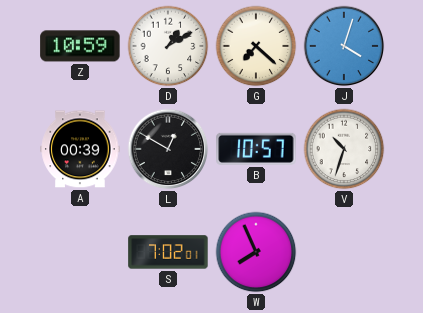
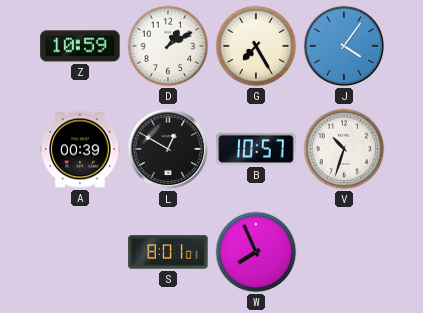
G: 7:22 -> 7:25 (256, 46)
J: 4:03 -> 4:06 (344, 46)
S: 7:02 -> 8:01 (168, 252)
